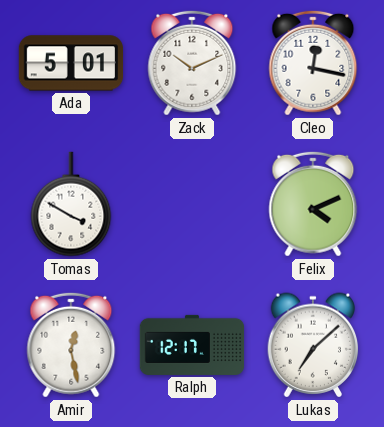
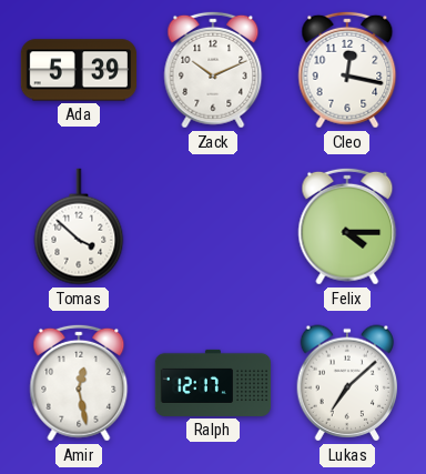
Ada: 5:01 -> 5:39 (79, 70)
Tomas: 3:50 -> 3:52 (79, 226)
Felix: 4:11 -> 4:15 (347, 226)
